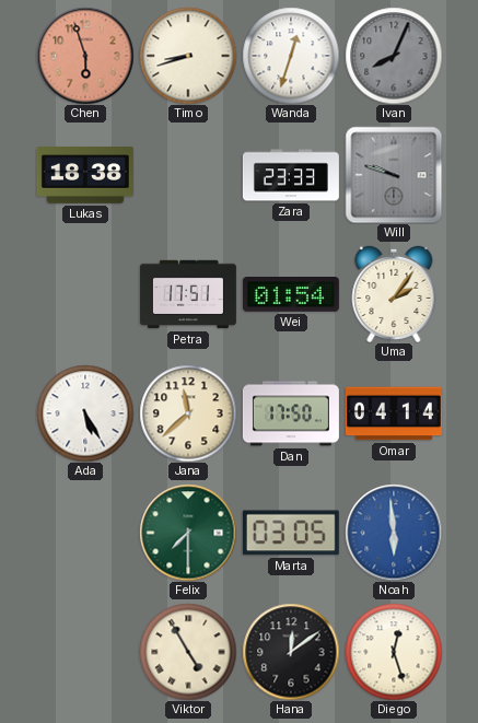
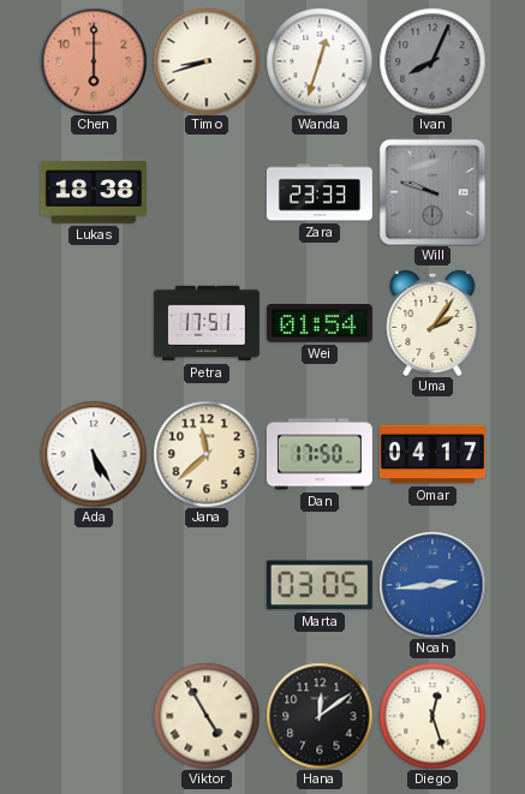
Chen: 5:57 -> 6:00 (94, 61)
Omar: 04:14 -> 04:17 (432, 454)
Felix: 7:30 -> none (188, 533)
Noah: 5:59 -> 2:44 (432, 585)
